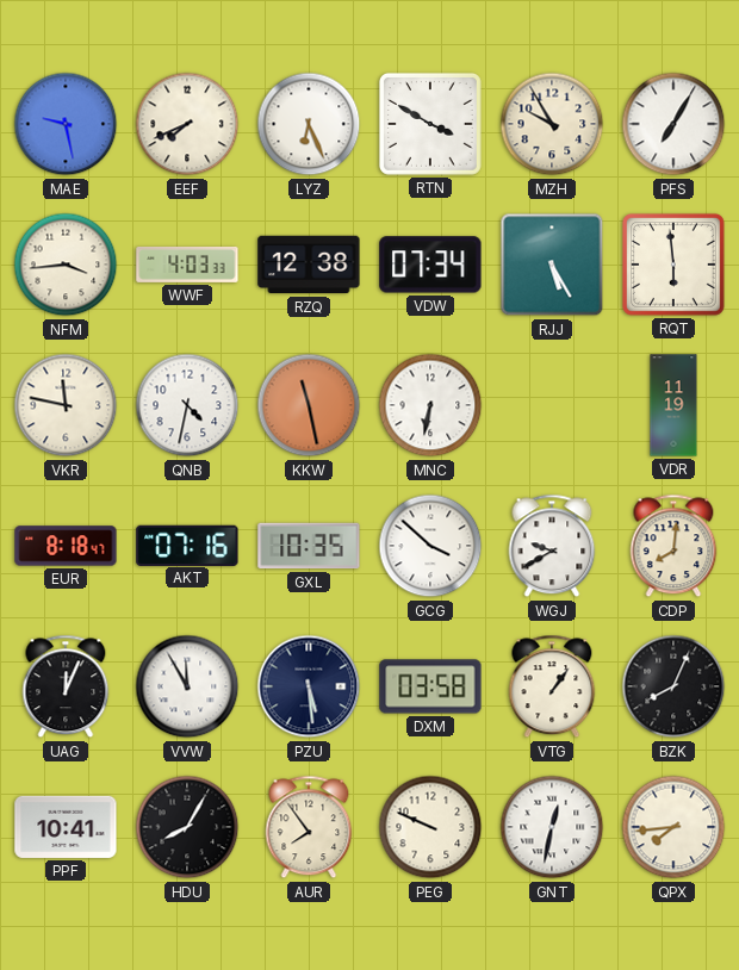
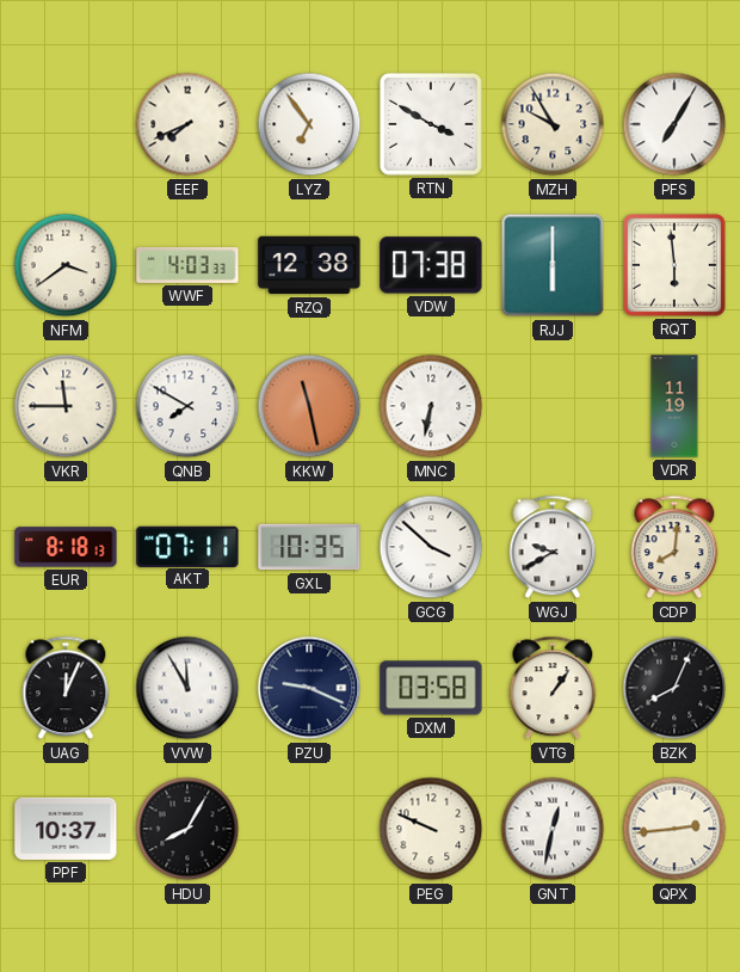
MAE: 9:28 -> none (66, 124)
LYZ: 6:26 -> 6:54 (309, 124)
NFM: 3:44 -> 3:39 (66, 265)
VDW: 07:34 -> 07:38 (431, 265)
RJJ: 5:25 -> 6:00 (553, 265)
VKR: 11:47 -> 11:45 (66, 406)
QNB: 4:32 -> 7:50 (187, 406)
EUR: 8:18:47 -> 8:18:13 (66, 547)
AKT: 07:16 -> 07:11 (187, 546)
PZU: 5:29 -> 9:19 (309, 688)
PPF: 10:41 -> 10:37 (66, 829)
AUR: 7:54 -> none (309, 827)
QPX: 7:44 -> 2:44 (674, 829)
